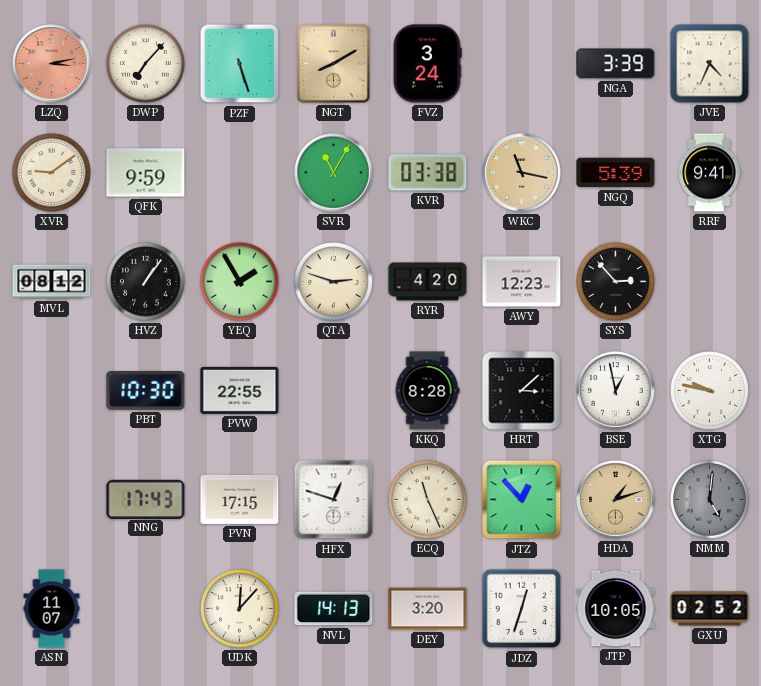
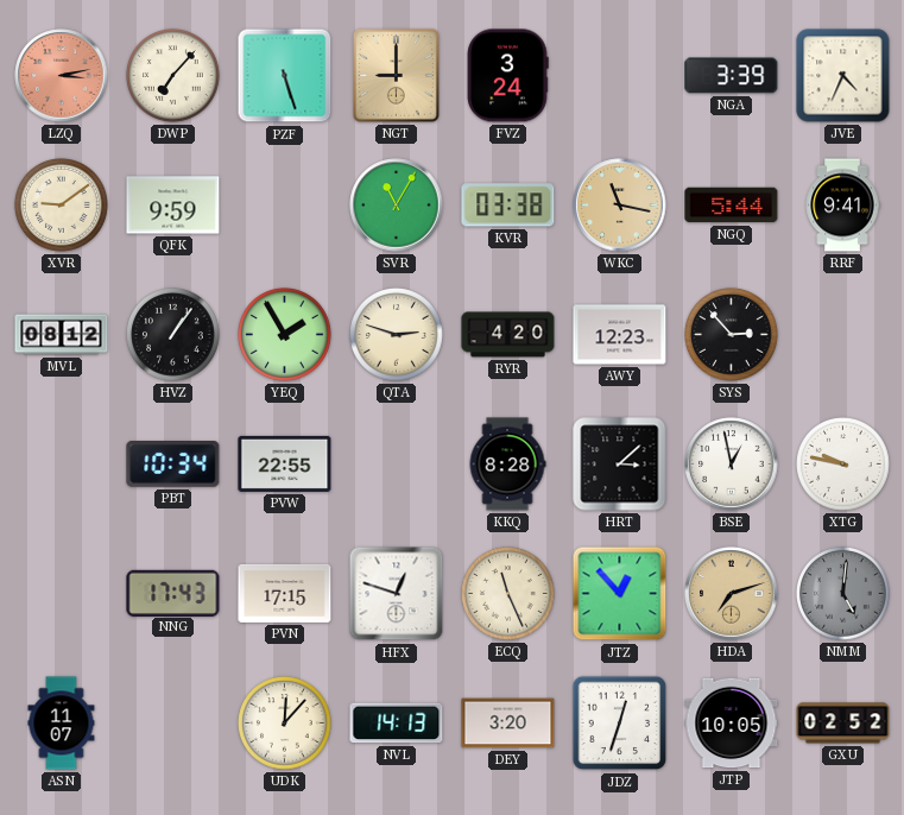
NGT: 8:10 -> 9:00 (396, 75)
NGQ: 5:39 -> 5:44 (732, 206)
PBT: 10:30 -> 10:34 (173, 465)
HDA: 1:12 -> 7:12 (732, 594)
